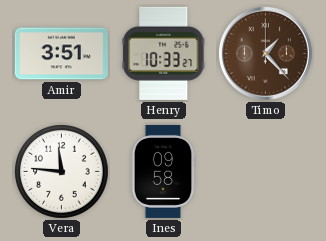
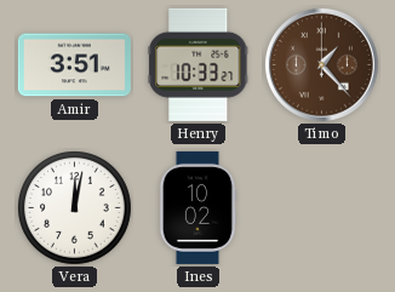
Vera: 11:46 -> 12:02 (75, 208)
Ines: 09:58 -> 10:02 (198, 207)
